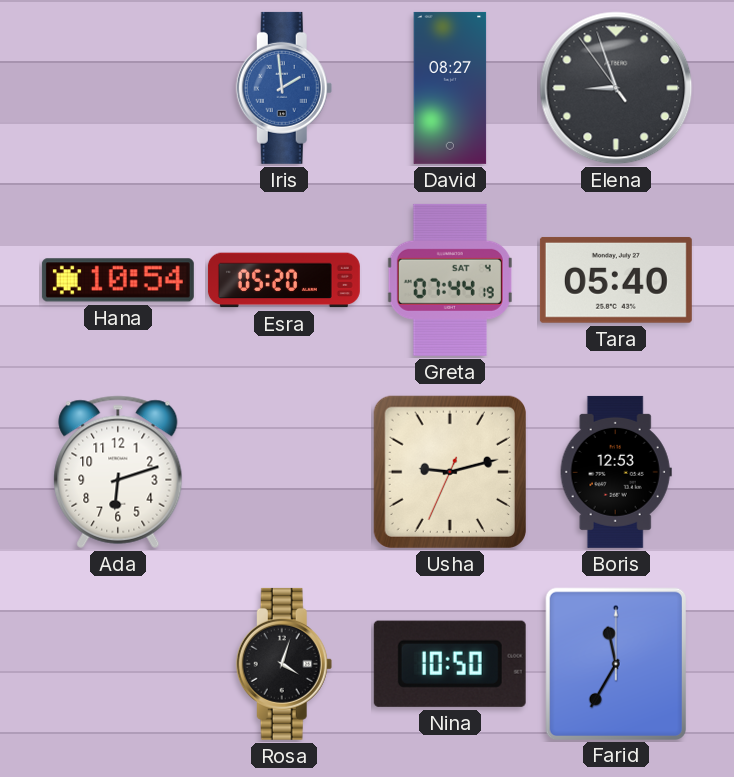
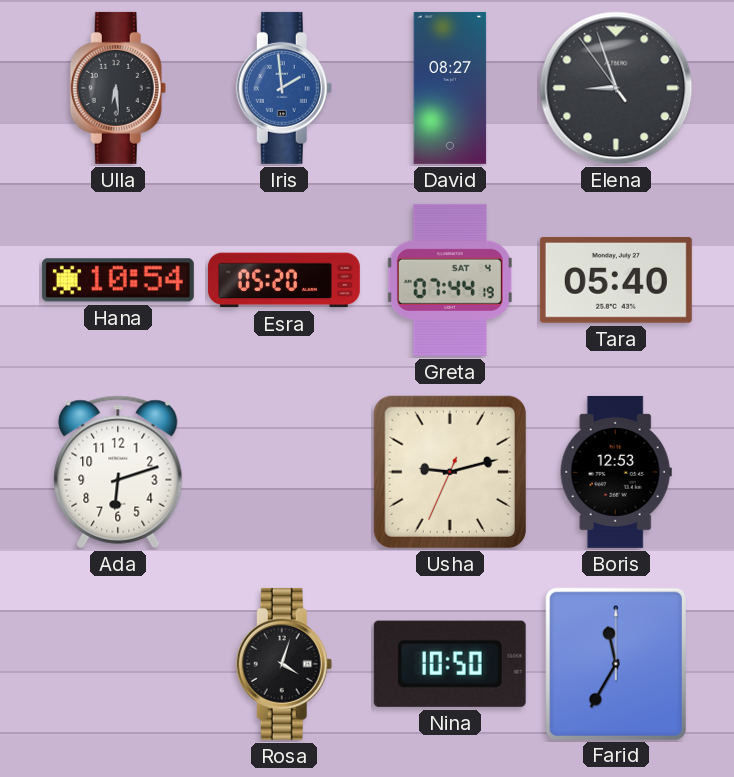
Ulla: none -> 6:29 (118, 88)
